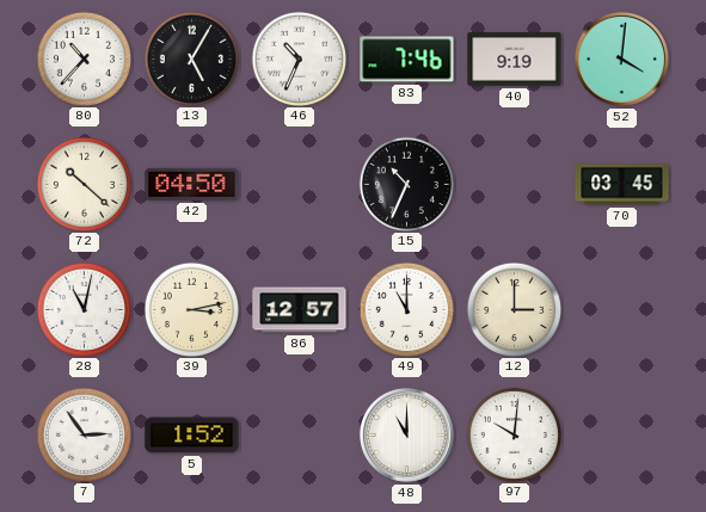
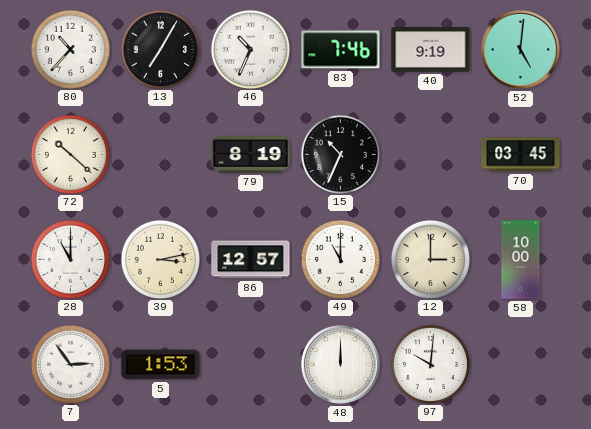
13: 5:05 -> 7:05 (160, 49)
52: 4:01 -> 5:01 (520, 49)
42: 04:50 -> none (192, 184)
79: none -> 8:19 (251, 155)
28: 11:02 -> 11:00 (70, 259)
58: none -> 10:00 (521, 260)
5: 1:52 -> 1:53 (161, 365)
48: 11:00 -> 12:00 (340, 364)
